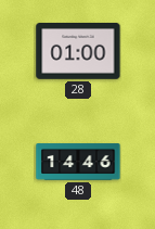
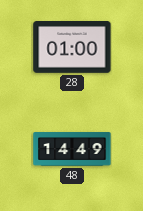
48: 14:46 -> 14:49 (72, 149)
